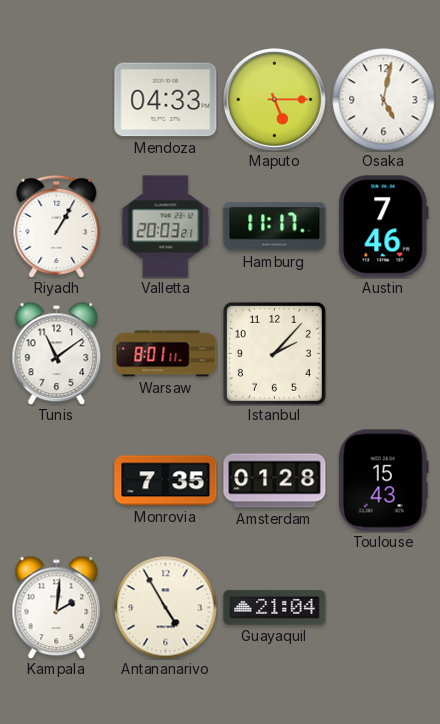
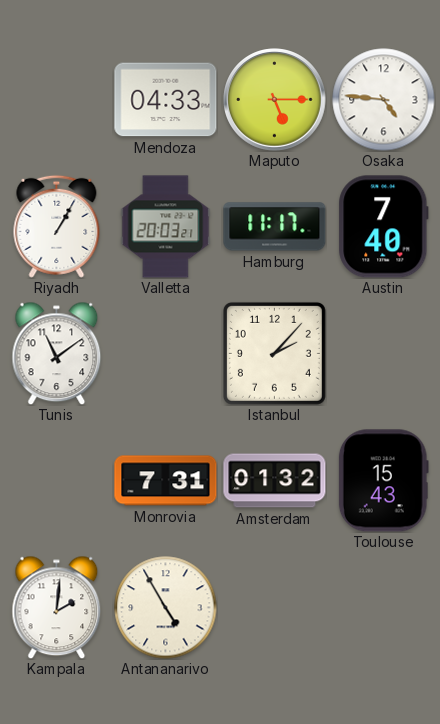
Osaka: 5:02 -> 4:46 (384, 100)
Austin: 7:46 -> 7:40 (384, 227)
Warsaw: 8:01 -> none (166, 354)
Monrovia: 7:35 -> 7:31 (166, 481)
Amsterdam: 01:28 -> 01:32 (275, 481)
Guayaquil: 21:04 -> none (275, 608)
